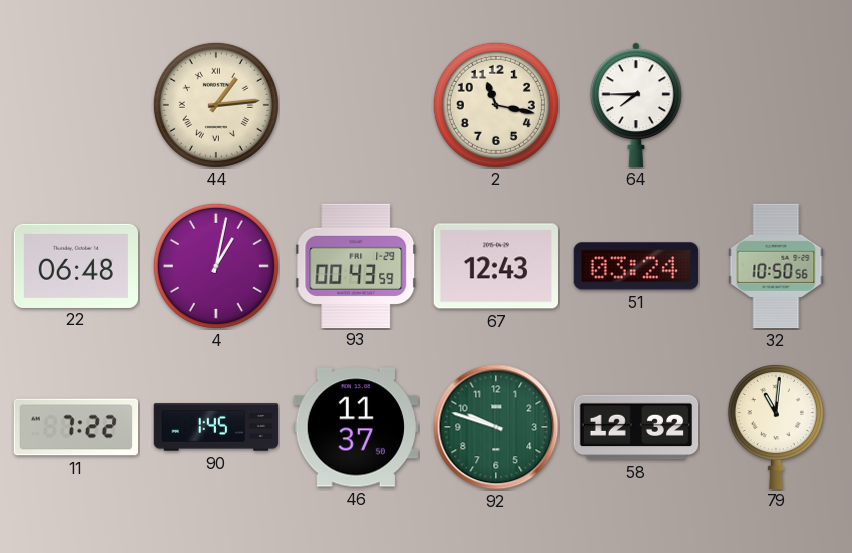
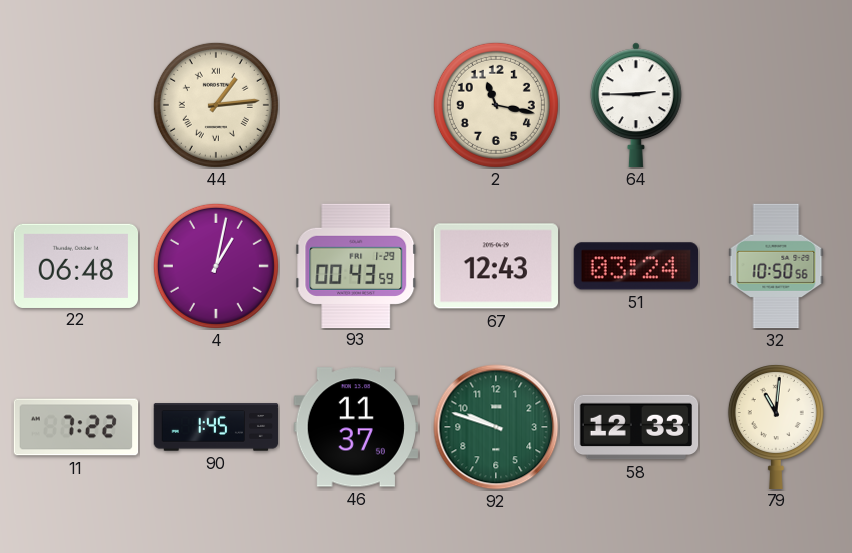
64: 7:45 -> 2:45 (636, 105)
58: 12:32 -> 12:33 (636, 427)
